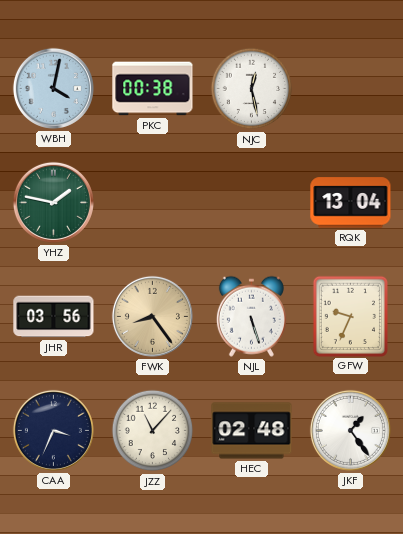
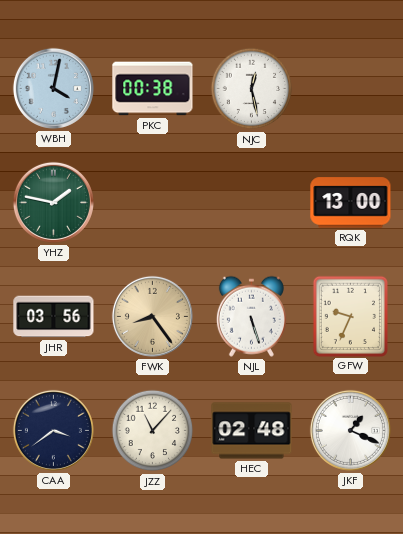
RQK: 13:04 -> 13:00 (351, 203)
CAA: 3:34 -> 3:39 (53, 430)
JKF: 1:24 -> 1:19 (350, 430)
